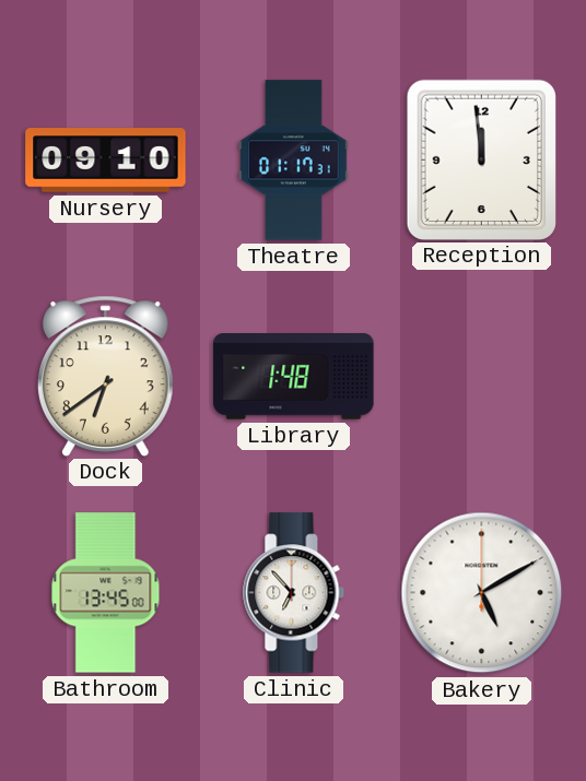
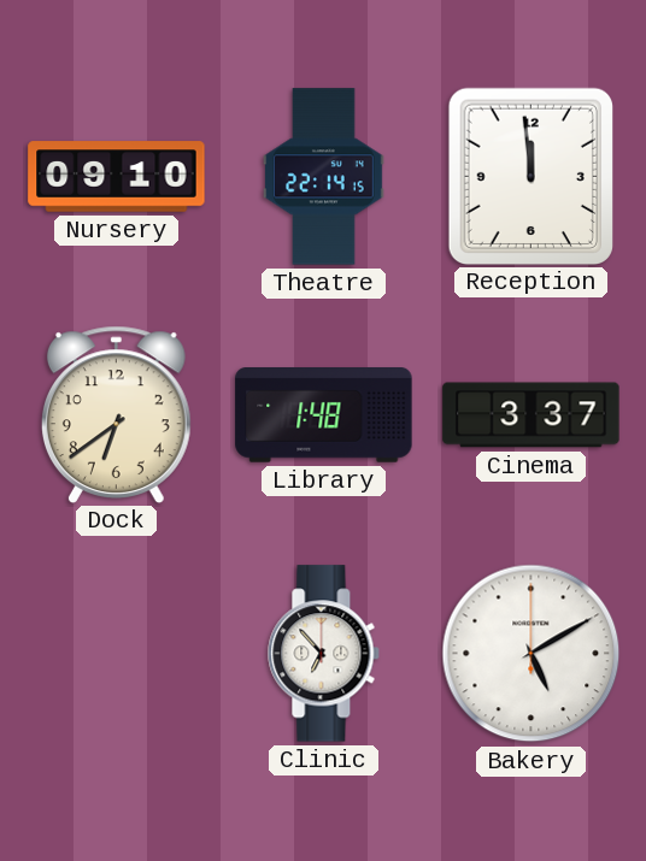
Theatre: 01:17 -> 22:14 (324, 177)
Cinema: none -> 3:37 (532, 415)
Bathroom: 13:45 -> none (106, 593)
